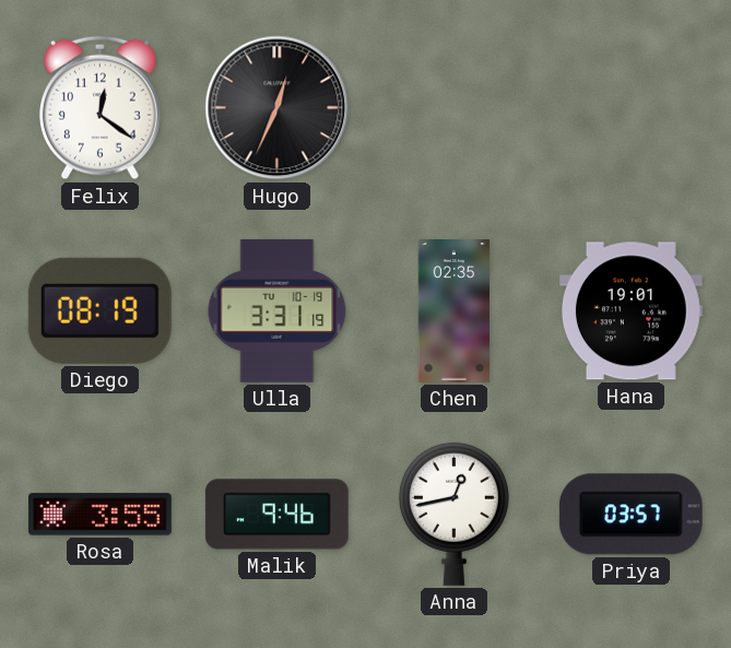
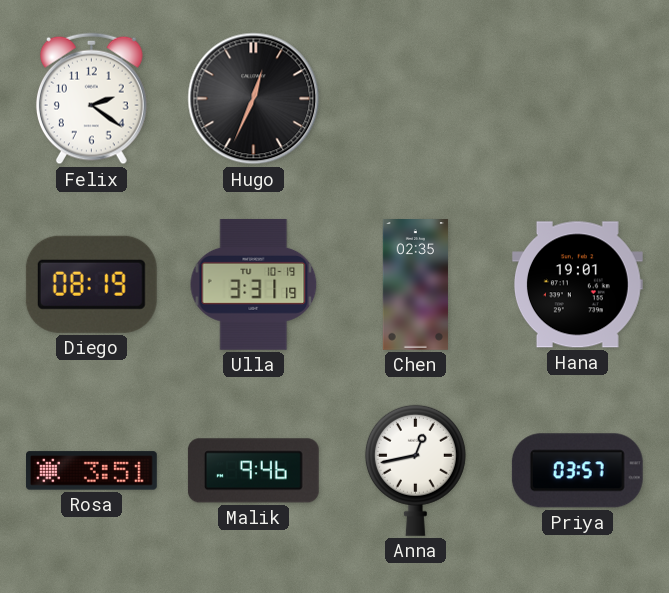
Felix: 12:21 -> 2:21 (91, 99)
Rosa: 3:55 -> 3:51 (92, 471)
